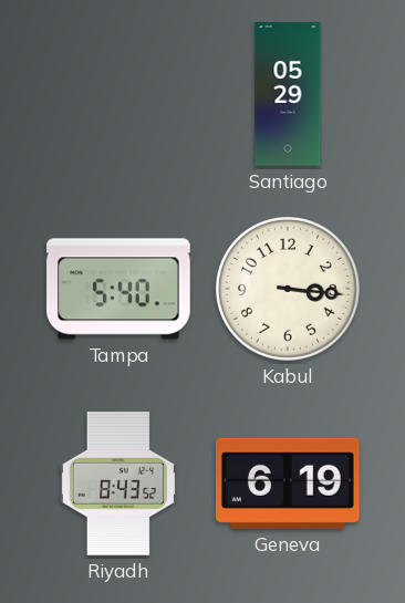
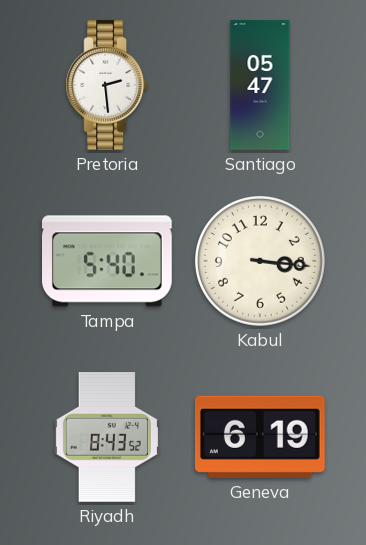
Pretoria: none -> 2:29 (106, 85)
Santiago: 05:29 -> 05:47 (260, 85)
